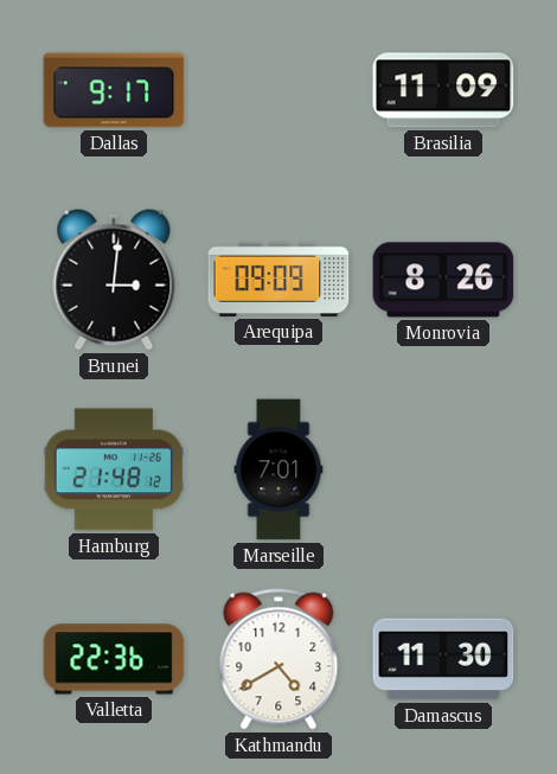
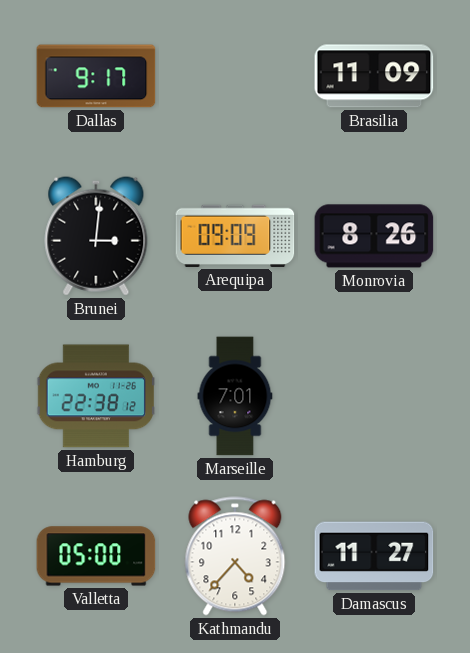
Hamburg: 21:48 -> 22:38 (96, 396)
Valletta: 22:36 -> 05:00 (96, 556)
Kathmandu: 4:40 -> 4:37 (235, 556)
Damascus: 11:30 -> 11:27 (374, 556)
